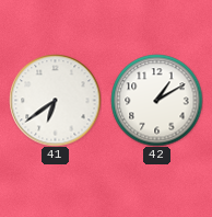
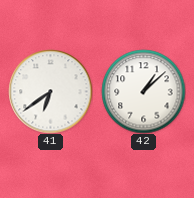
42: 1:10 -> 1:08 (143, 91)
